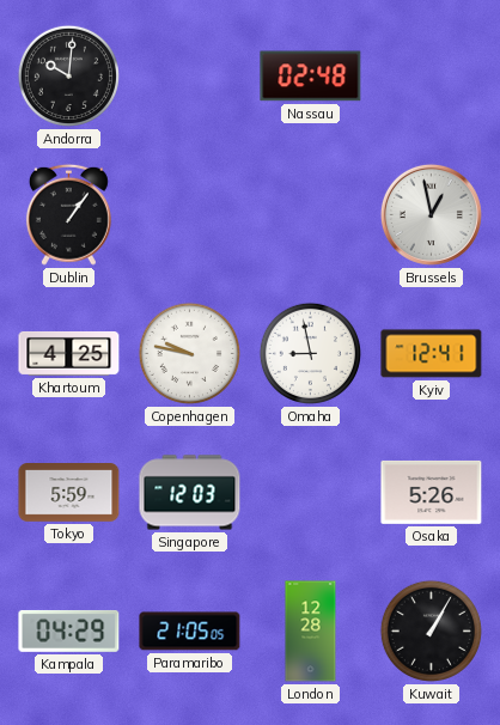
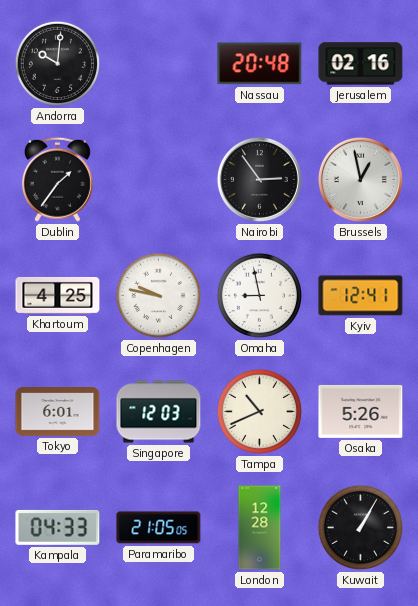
Nassau: 02:48 -> 20:48 (260, 64)
Jerusalem: none -> 02:16 (361, 64)
Dublin: 1:06 -> 1:36 (57, 179)
Nairobi: none -> 2:54 (259, 179)
Tokyo: 5:59 -> 6:01 (58, 412)
Tampa: none -> 10:41 (259, 411)
Kampala: 04:29 -> 04:33 (58, 527)
